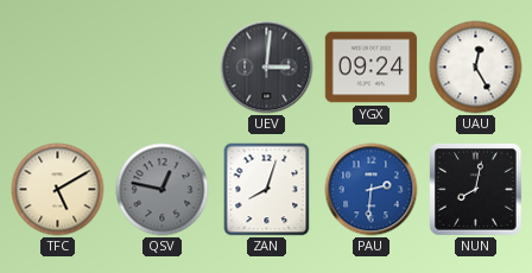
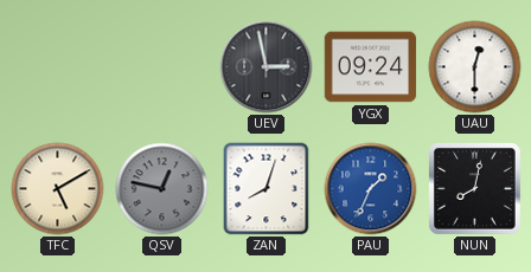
UEV: 3:01 -> 2:58 (267, 67)
UAU: 12:25 -> 12:30 (475, 67)
PAU: 2:31 -> 1:34 (371, 189)
